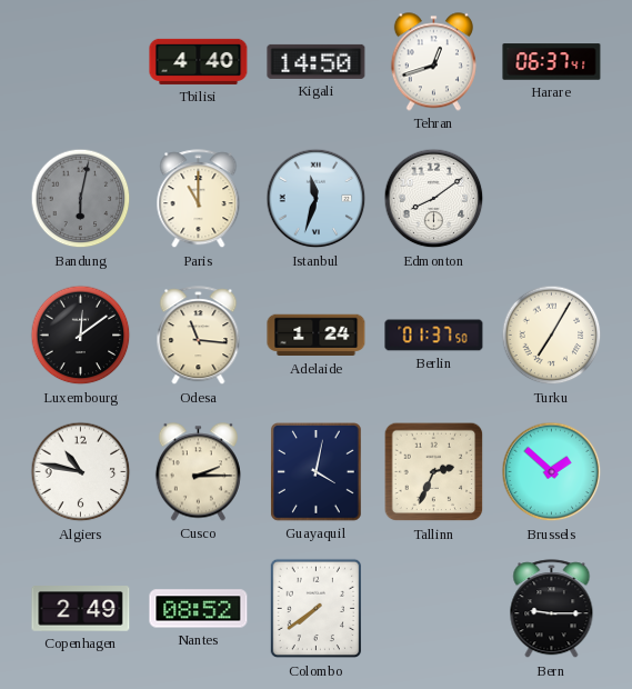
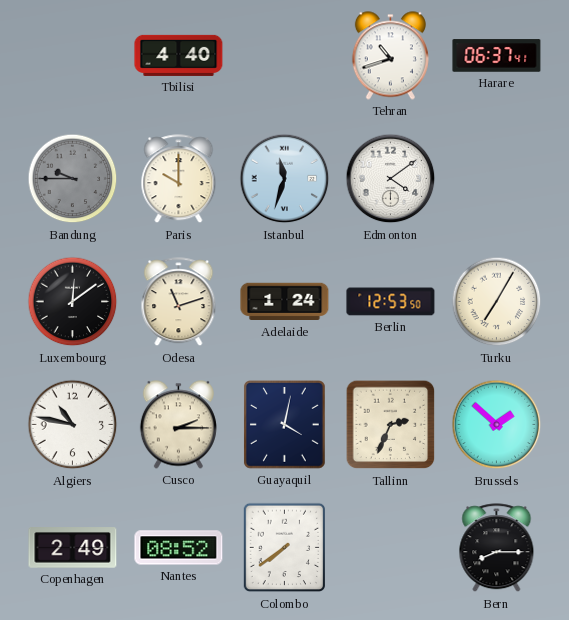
Kigali: 14:50 -> none (317, 61)
Tehran: 12:42 -> 10:42 (390, 56)
Bandung: 6:02 -> 9:45 (73, 179)
Paris: 11:00 -> 10:00 (179, 179)
Edmonton: 8:09 -> 4:09 (391, 179)
Odesa: 11:16 -> 11:12 (179, 302)
Berlin: 01:37 -> 12:53 (391, 302)
Bern: 9:15 -> 8:15 (497, 548)
